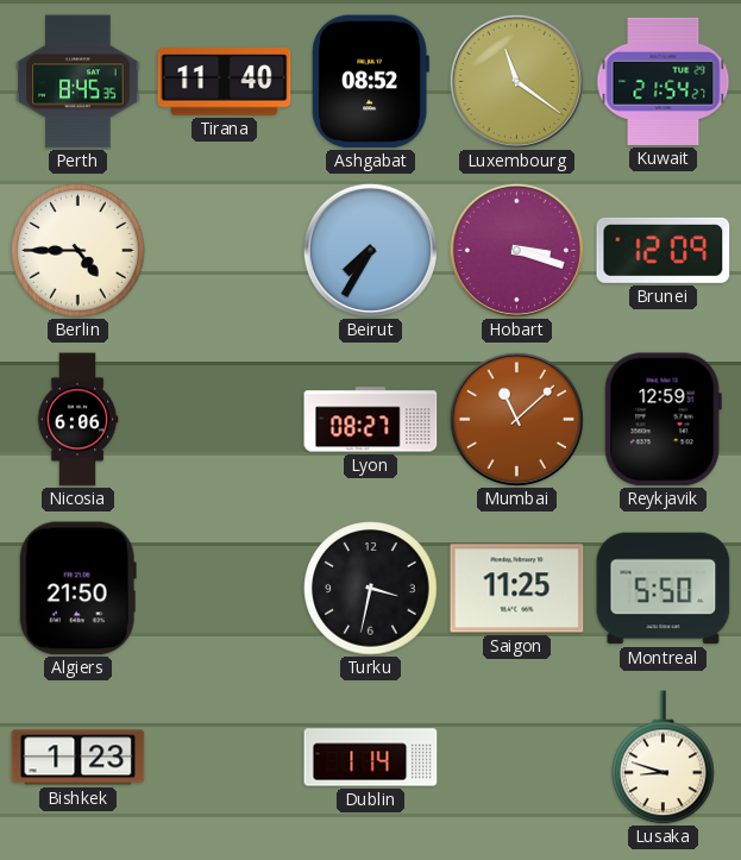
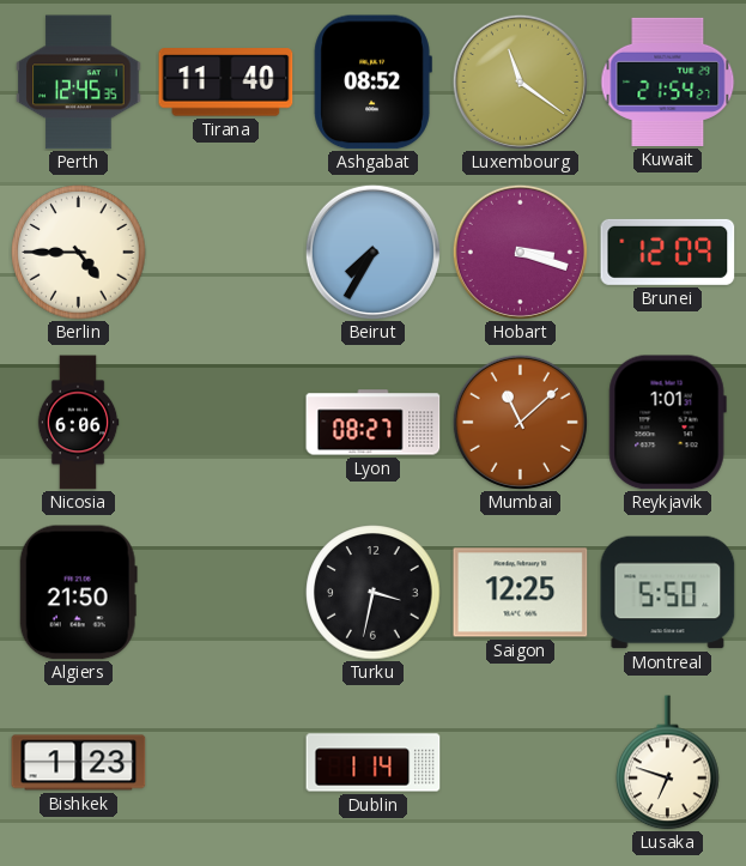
Perth: 8:45 -> 12:45 (79, 83)
Reykjavik: 12:59 -> 1:01 (667, 423)
Saigon: 11:25 -> 12:25 (521, 593)
Lusaka: 8:48 -> 6:48 (668, 763)
